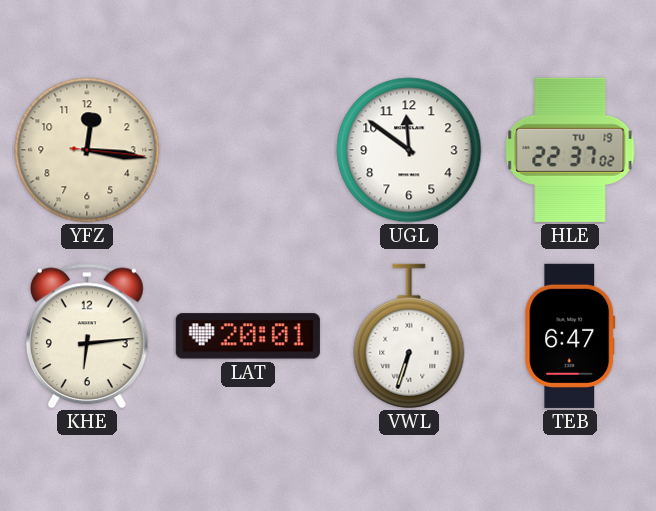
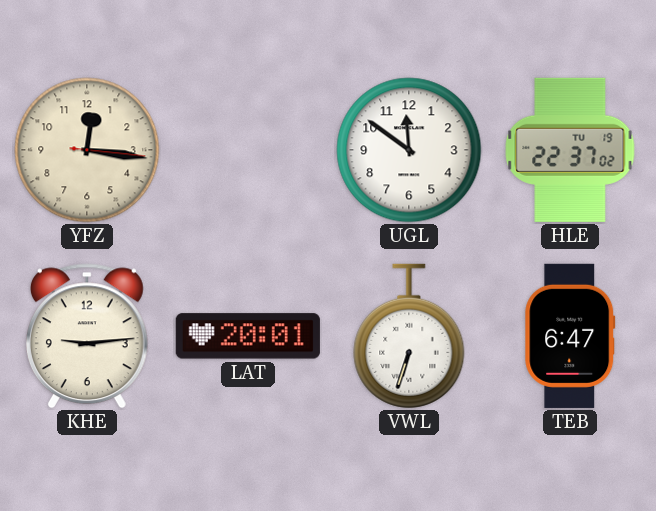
KHE: 6:14 -> 9:14 (87, 336)
